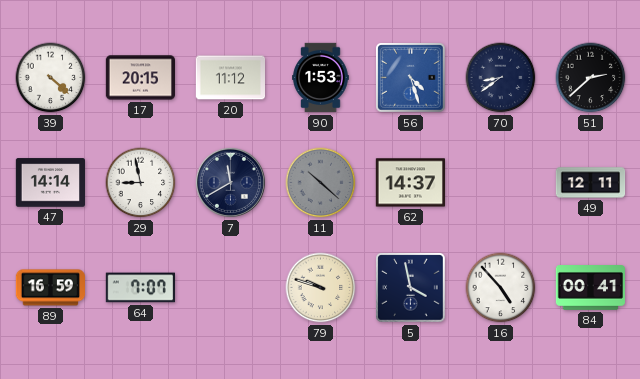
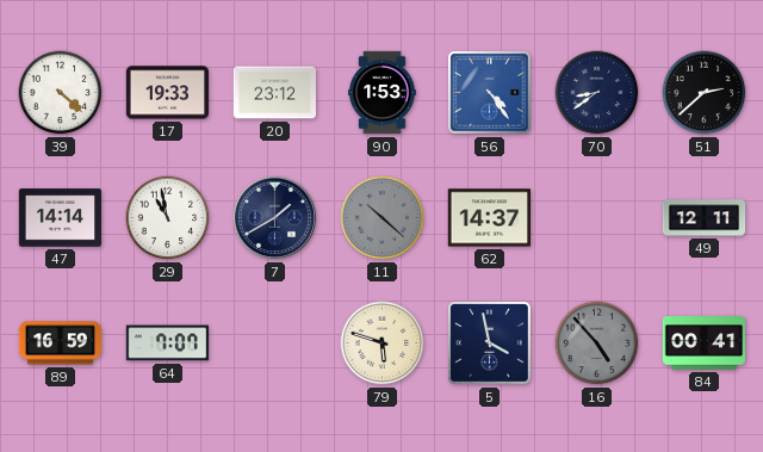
17: 20:15 -> 19:33 (167, 93)
20: 11:12 -> 23:12 (274, 93)
56: 4:27 -> 4:24 (490, 93)
29: 8:58 -> 10:58 (168, 218)
7: 11:40 -> 1:40 (274, 217)
79: 9:48 -> 5:48 (383, 343)
16 dial: white -> grey (597, 343)
